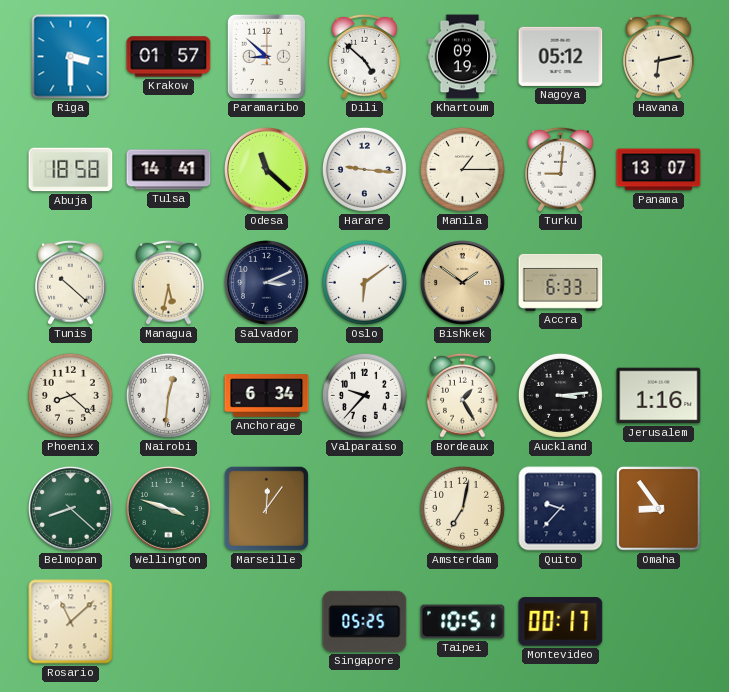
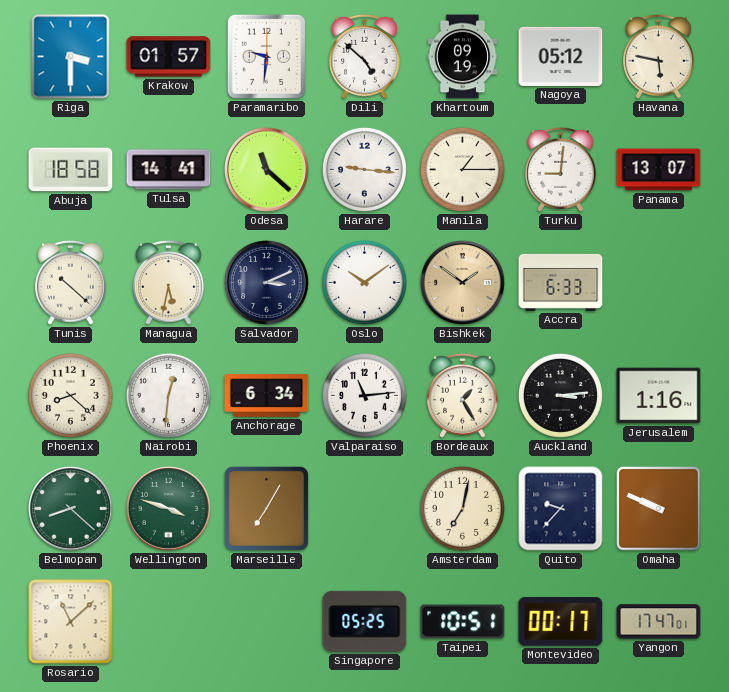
Paramaribo: 8:52 -> 9:31 (266, 56)
Havana: 6:13 -> 5:47 (659, 56)
Oslo: 6:09 -> 10:09 (364, 282)
Valparaiso: 9:37 -> 11:14 (364, 395)
Marseille: 12:06 -> 7:05 (266, 508)
Omaha: 8:54 -> 9:49 (659, 509)
Yangon: none -> 17:47 (659, 622)
